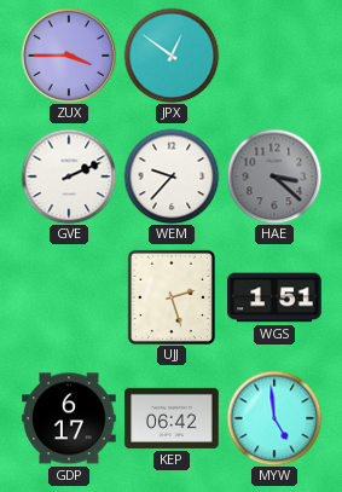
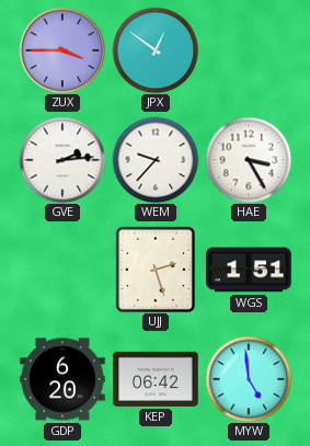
GVE: 2:11 -> 2:14 (62, 160)
HAE: 3:22 -> 3:25 (249, 160)
HAE dial: grey -> white (249, 160)
GDP: 6:17 -> 6:20 (62, 379)
